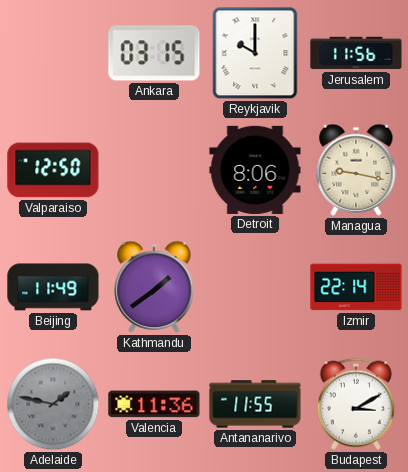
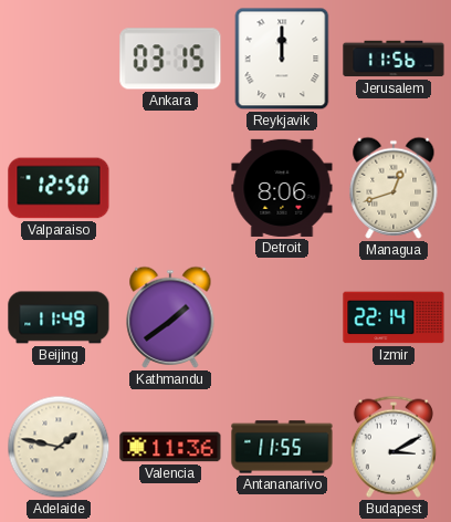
Reykjavik: 10:00 -> 12:00 (282, 59)
Managua: 9:17 -> 12:42 (394, 188)
Adelaide dial: grey -> cream (59, 447)
